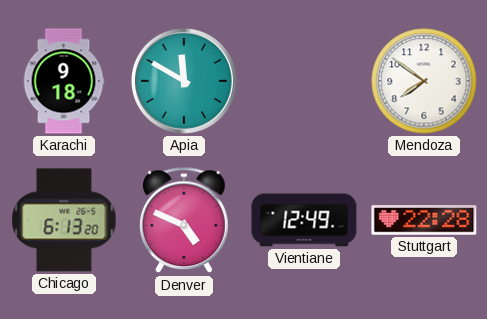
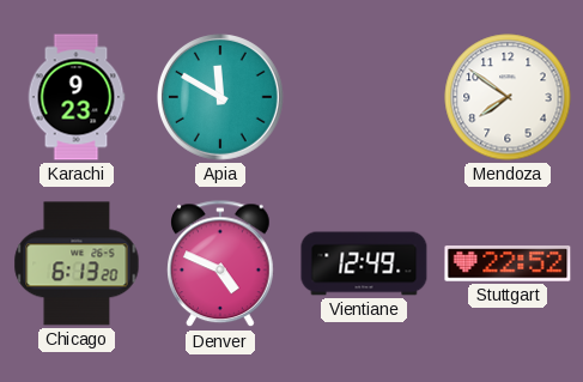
Karachi: 9:18 -> 9:23 (77, 97)
Stuttgart: 22:28 -> 22:52 (508, 263)
